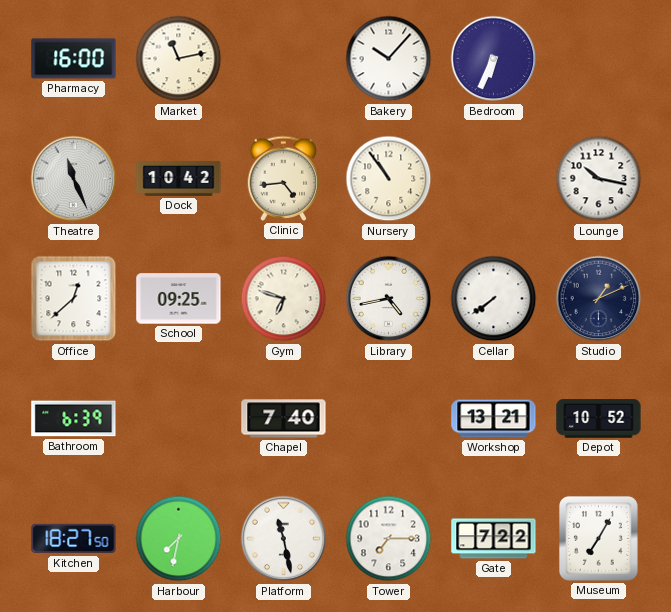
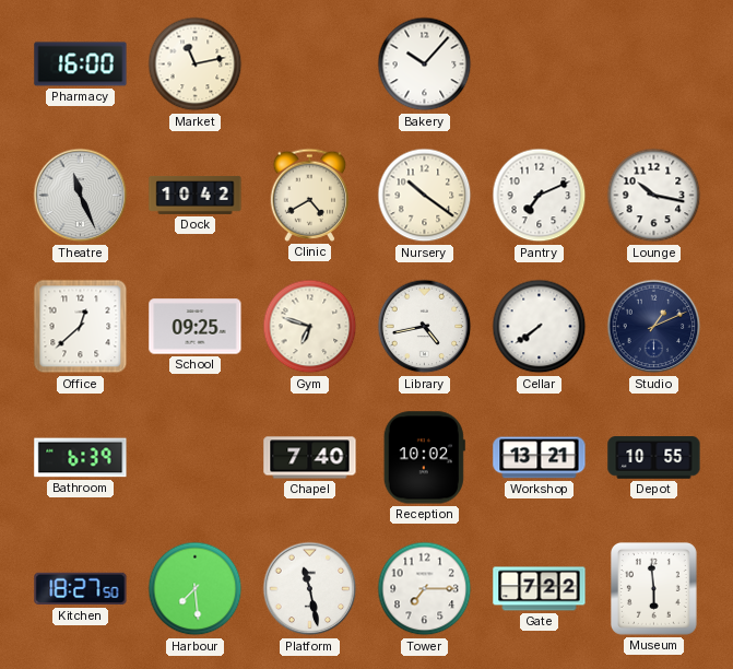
Bedroom: 6:34 -> none (494, 59)
Clinic: 4:44 -> 4:40 (310, 195)
Nursery: 10:54 -> 10:21 (425, 196)
Pantry: none -> 7:11 (540, 196)
Reception: none -> 10:02 (424, 458)
Depot: 10:52 -> 10:55 (654, 458)
Harbour: 7:32 -> 7:29 (196, 589)
Museum: 7:05 -> 5:59 (653, 588)
